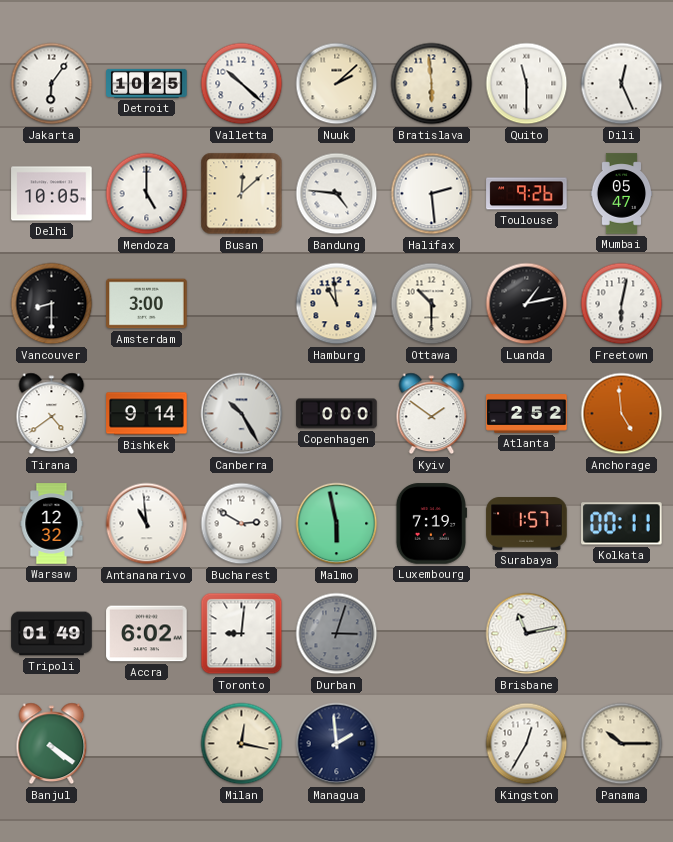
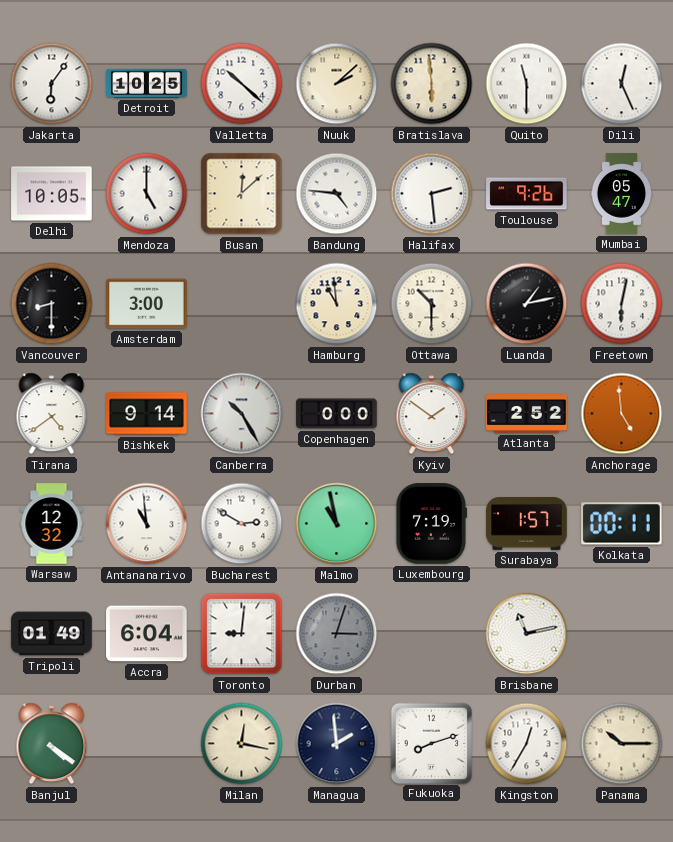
Malmo: 5:58 -> 10:58 (337, 524)
Accra: 6:02 -> 6:04 (147, 634)
Fukuoka: none -> 8:12 (431, 743)
